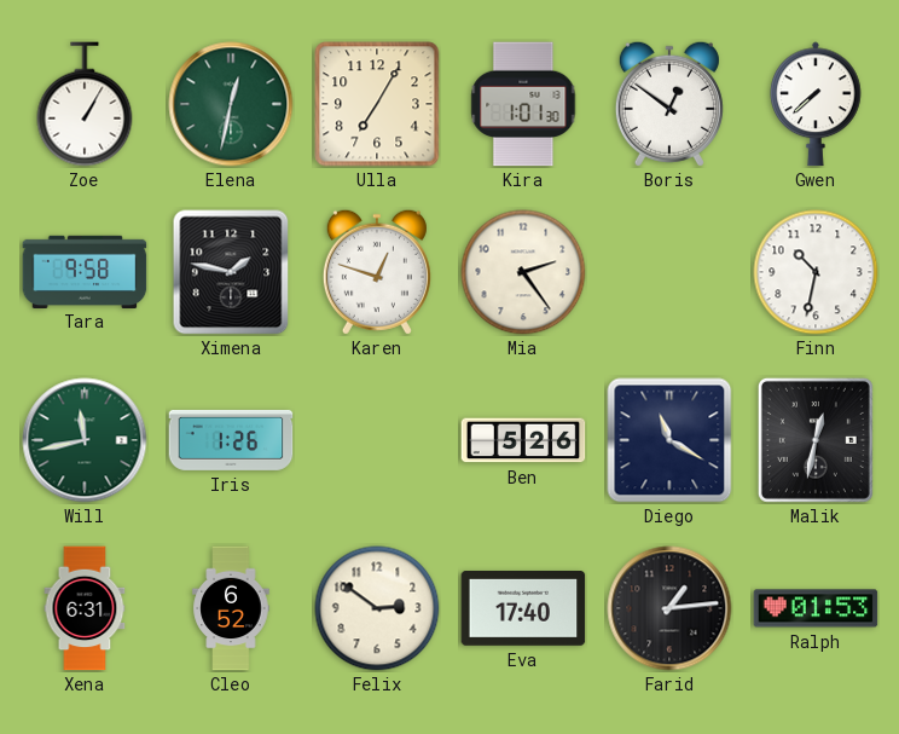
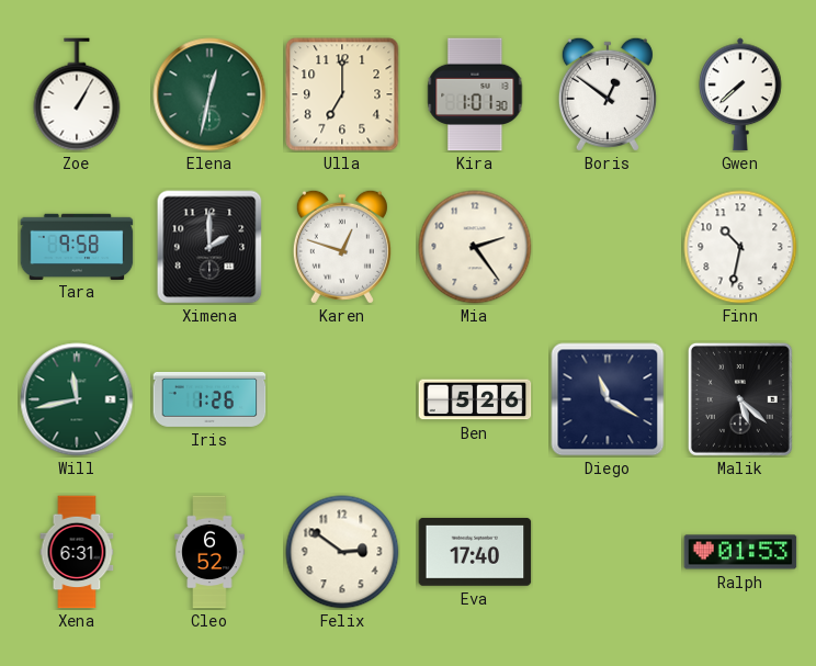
Ulla: 7:05 -> 7:00 (342, 94)
Ximena: 1:47 -> 2:00 (209, 247)
Malik: 12:32 -> 5:22 (740, 399)
Farid: 1:14 -> none (669, 608)
